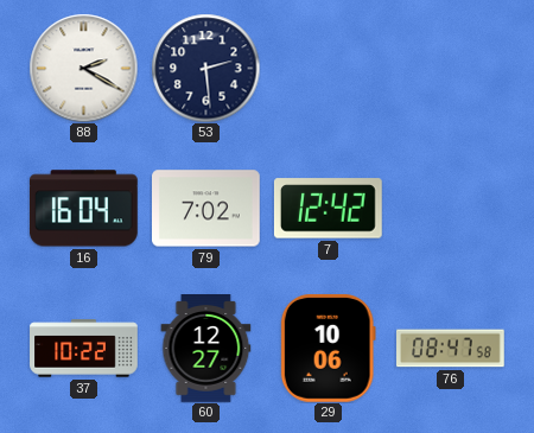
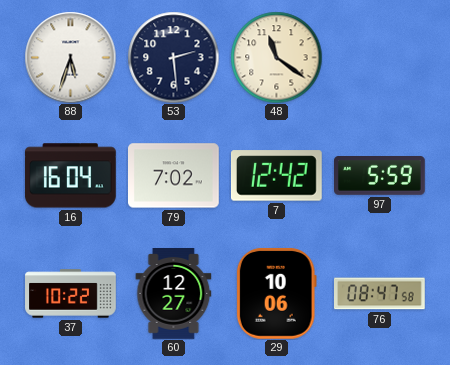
88: 2:20 -> 5:33 (70, 57)
48: none -> 11:21 (276, 57)
97: none -> 5:59 (380, 176)
